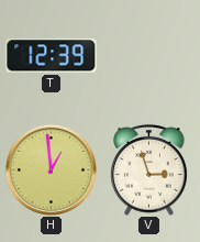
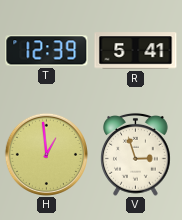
R: none -> 5:41 (136, 51)
